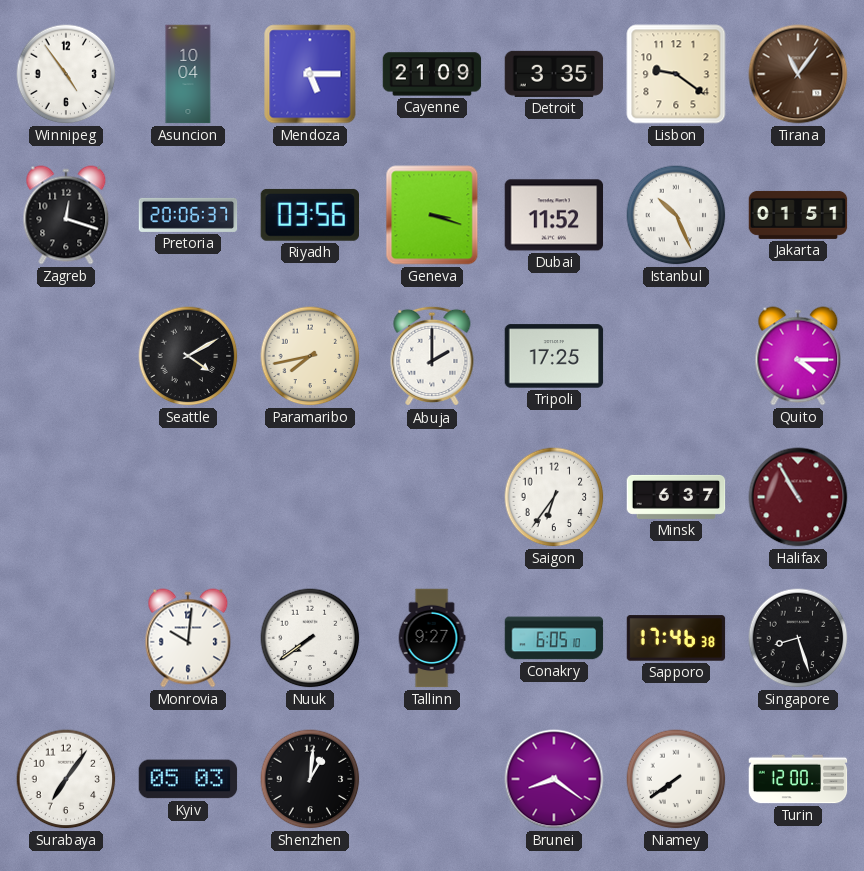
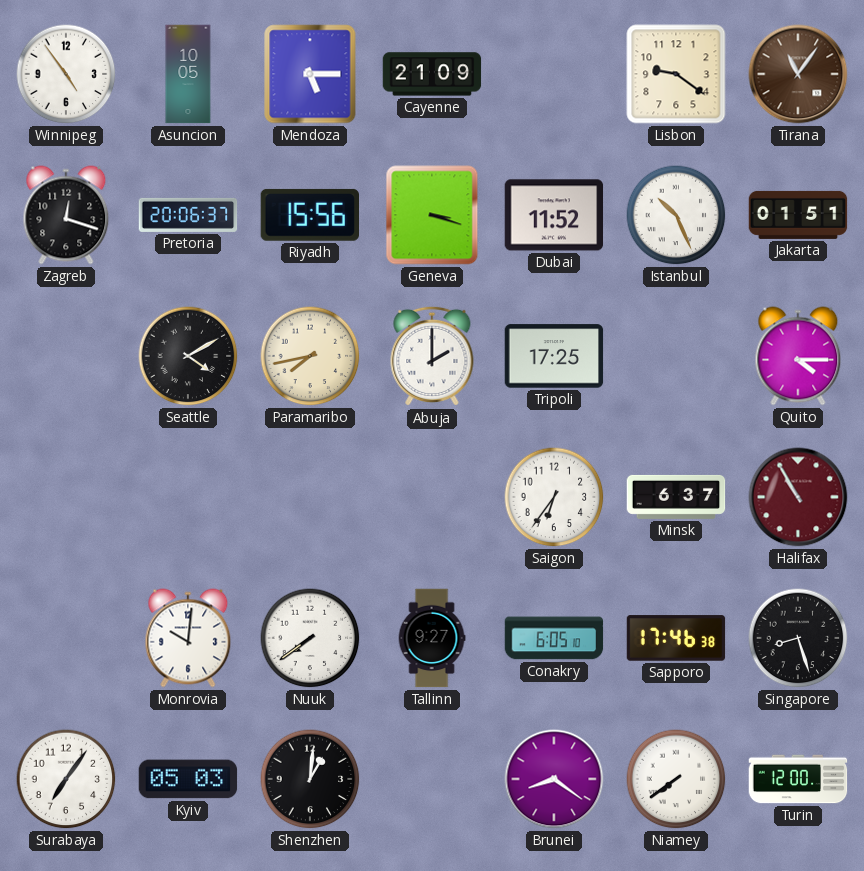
Asuncion: 10:04 -> 10:05 (188, 74)
Detroit: 3:35 -> none (554, 74)
Riyadh: 03:56 -> 15:56 (309, 215)
